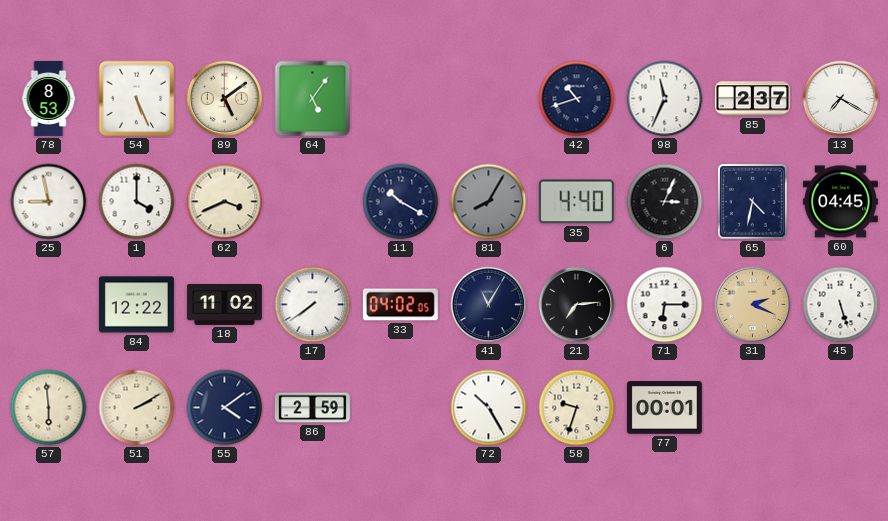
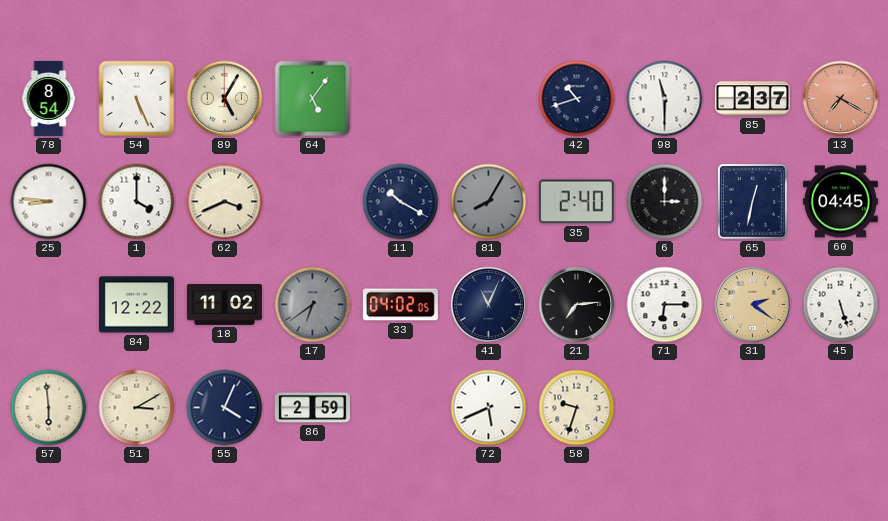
78: 8:53 -> 8:54 (49, 98)
89: 5:09 -> 5:05 (225, 99)
98: 11:34 -> 11:30 (665, 99)
13 dial: white -> salmon (841, 99)
25: 8:58 -> 8:46 (49, 202)
35: 4:40 -> 2:40 (576, 202)
6: 3:04 -> 3:00 (665, 202)
65: 4:32 -> 12:32 (753, 202)
17: 7:39 -> 6:39 (313, 305)
17 dial: white -> grey (313, 305)
41: 11:05 -> 11:04 (489, 305)
31: 2:19 -> 2:21 (753, 305)
51: 2:10 -> 3:10 (137, 408)
55: 4:09 -> 4:04 (225, 408)
72: 10:25 -> 5:41 (489, 408)
77: 00:01 -> none (664, 408)
